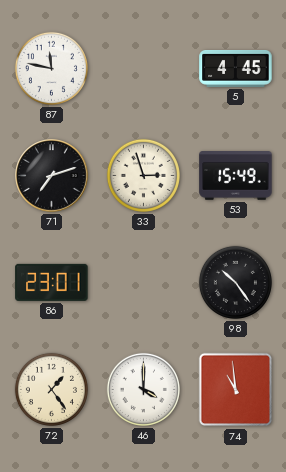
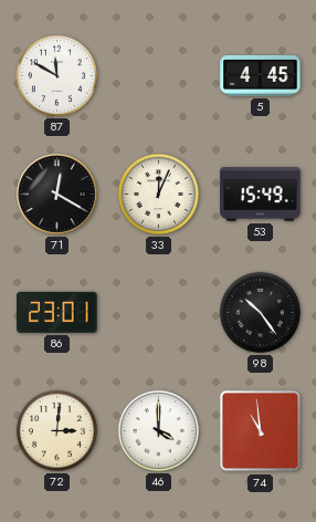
87: 11:47 -> 11:50 (56, 75)
71: 7:12 -> 12:20 (57, 195)
33: 2:57 -> 12:04 (158, 194)
72: 1:24 -> 3:01 (56, 430)
